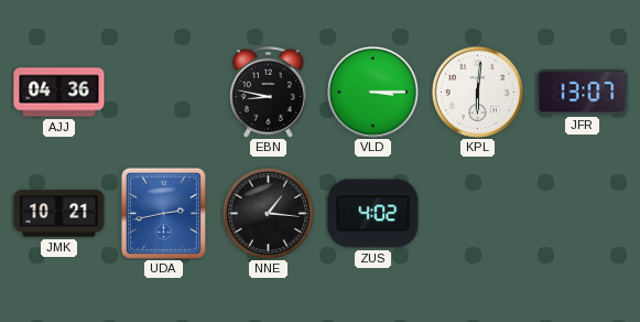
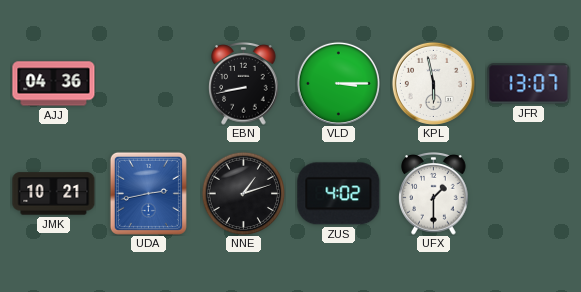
EBN: 8:47 -> 8:43 (244, 84)
KPL: 6:01 -> 5:58 (433, 83)
NNE: 1:16 -> 1:12 (243, 193)
UFX: none -> 1:30 (434, 194)
